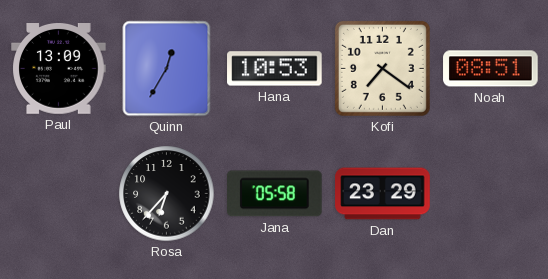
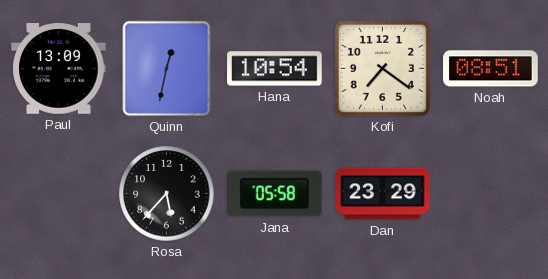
Quinn: 12:35 -> 12:32 (167, 69)
Hana: 10:53 -> 10:54 (275, 69)
Rosa: 6:37 -> 5:37 (167, 194)
